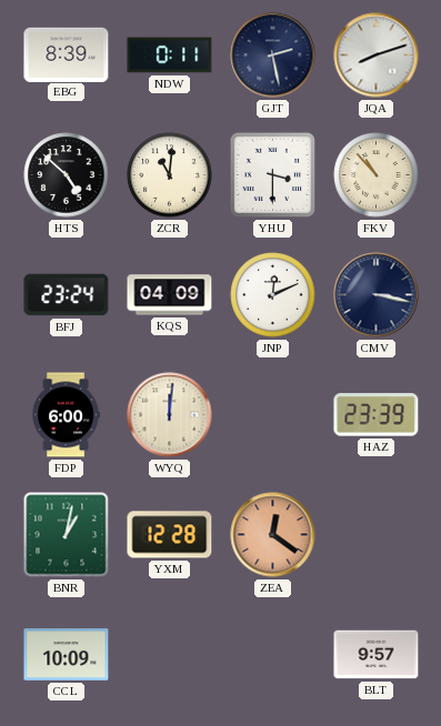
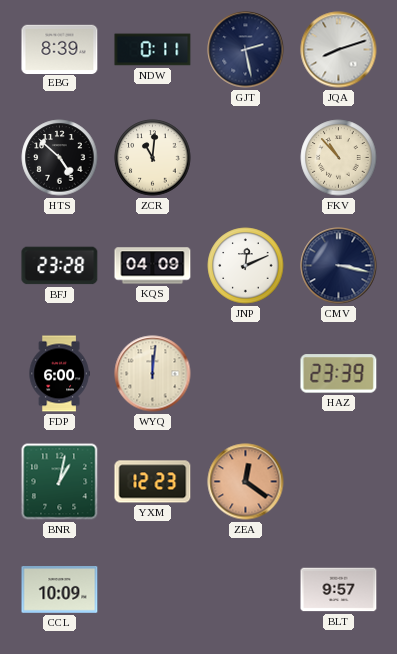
YHU: 3:30 -> none (272, 174)
BFJ: 23:24 -> 23:28 (60, 266)
YXM: 12:28 -> 12:23 (153, 482)
